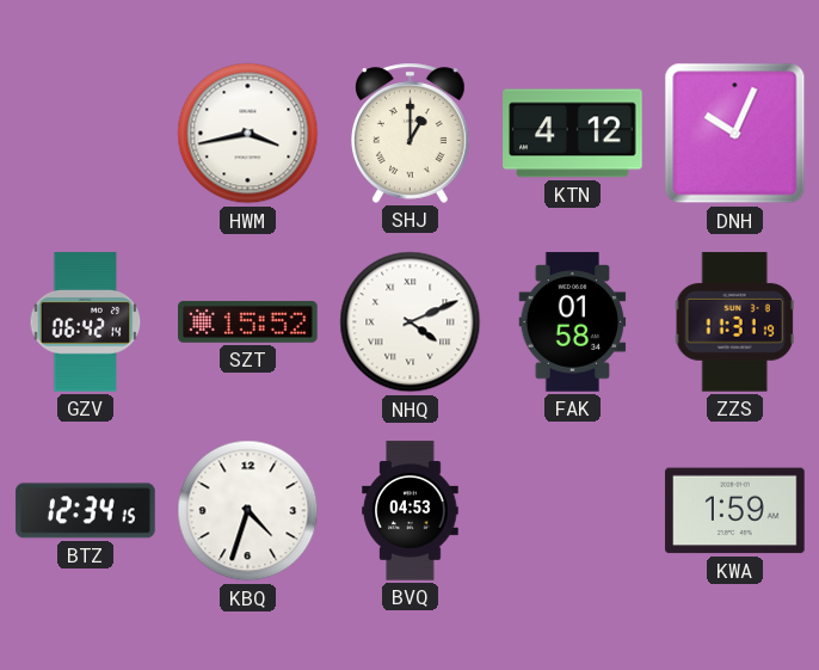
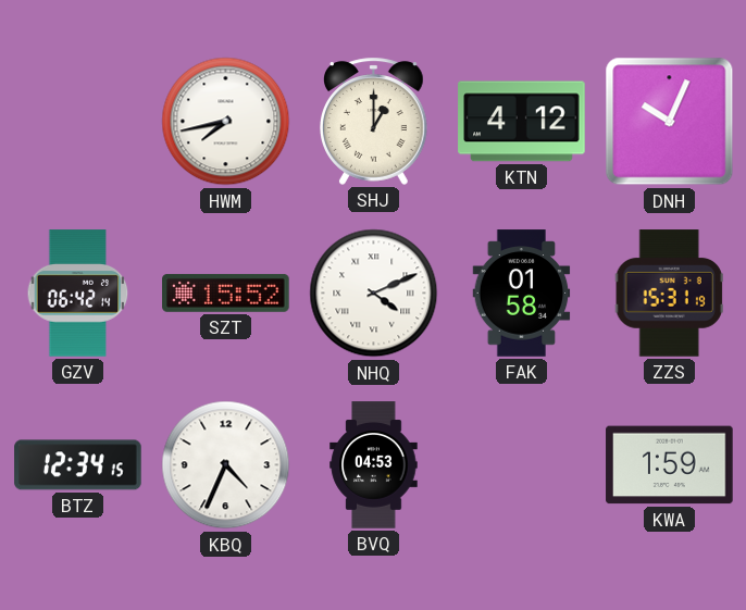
HWM: 3:43 -> 7:43 (226, 122)
ZZS: 11:31 -> 15:31 (669, 294)
KBQ: 4:33 -> 4:34 (226, 465)
